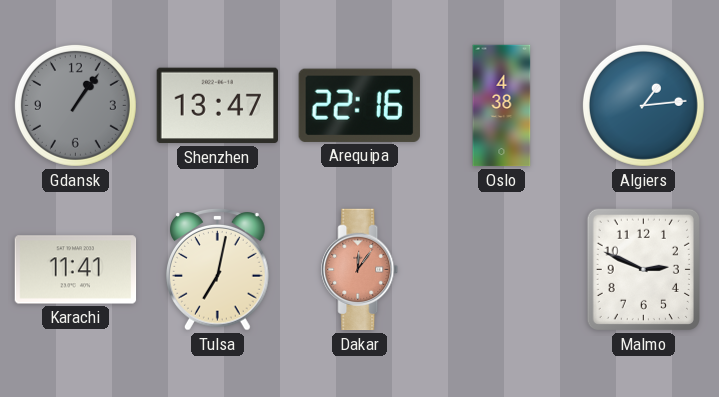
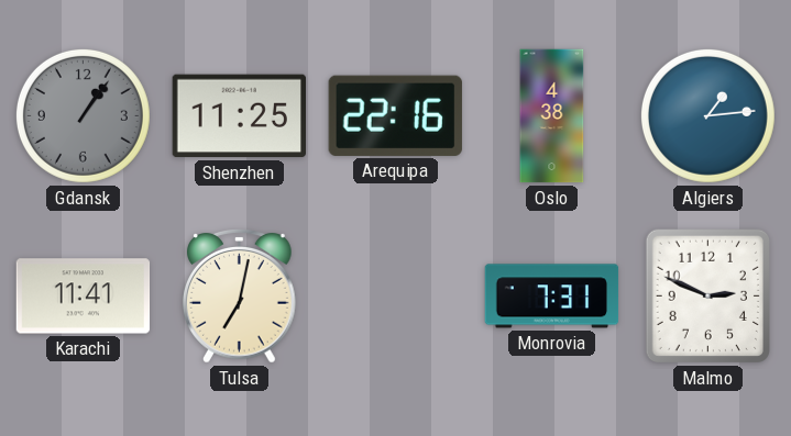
Shenzhen: 13:47 -> 11:25 (239, 116)
Dakar: 12:06 -> none (360, 270)
Monrovia: none -> 7:31 (552, 297)
